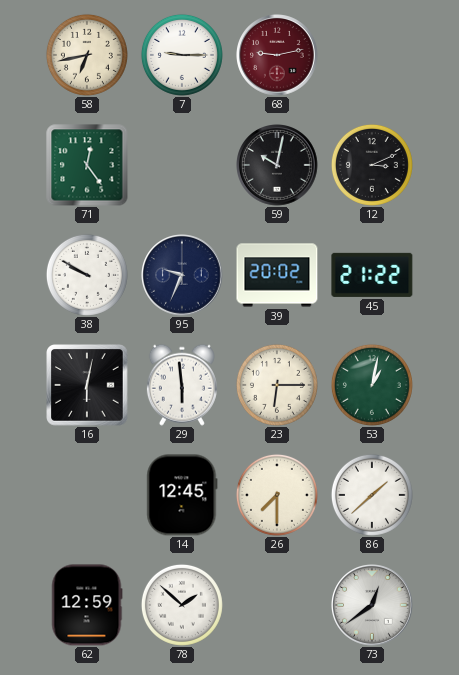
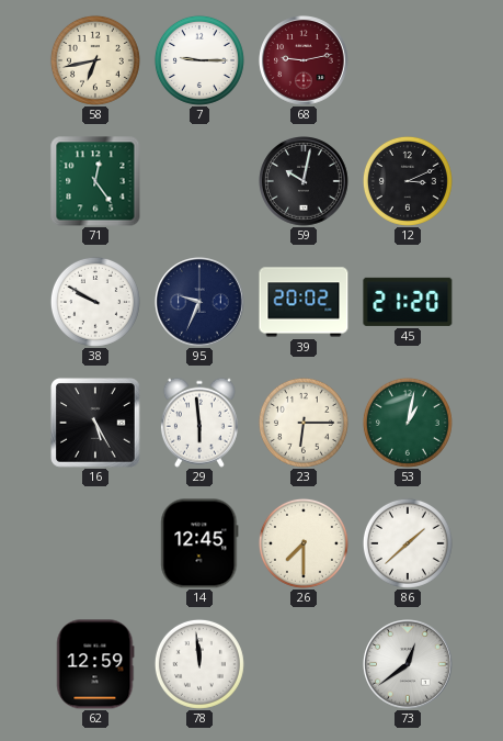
45: 21:22 -> 21:20 (408, 302)
16: 6:02 -> 5:25 (95, 423)
78: 1:52 -> 11:59 (199, 664)
